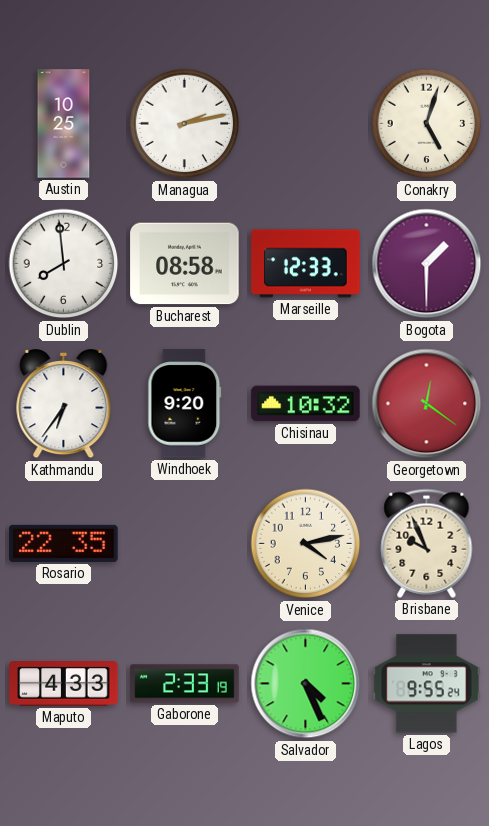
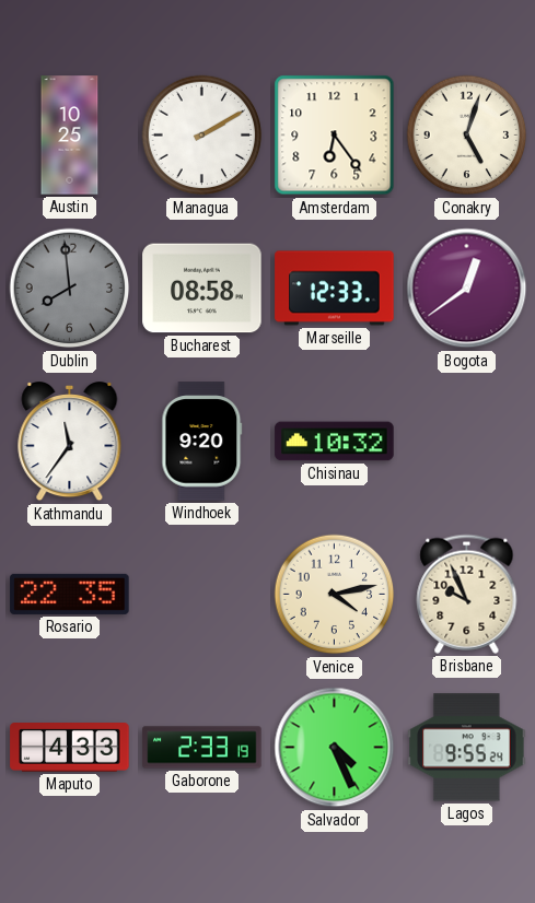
Managua: 2:13 -> 2:10 (202, 136)
Amsterdam: none -> 6:24 (335, 136)
Dublin dial: white -> grey (70, 289)
Bogota: 1:30 -> 12:39 (467, 289)
Kathmandu: 6:36 -> 11:36 (70, 443)
Georgetown: 12:21 -> none (427, 404)
